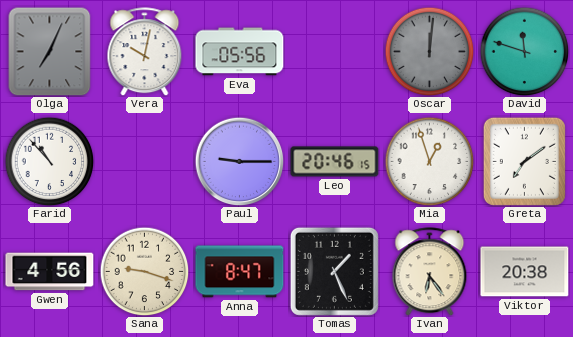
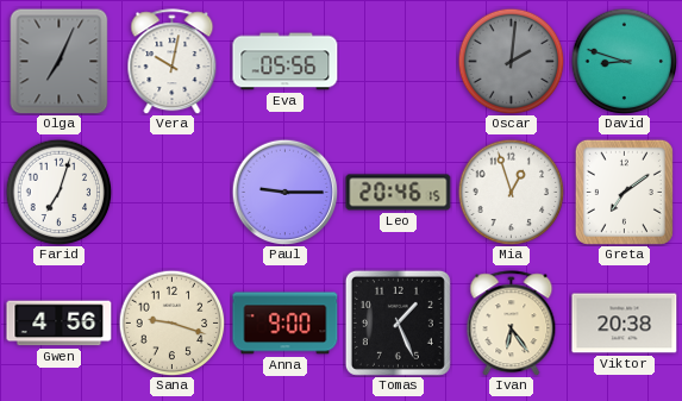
Oscar: 12:01 -> 2:01 (511, 61)
David: 11:48 -> 8:48 (624, 61)
Farid: 10:53 -> 7:03 (58, 192)
Anna: 8:47 -> 9:00 (286, 324)
